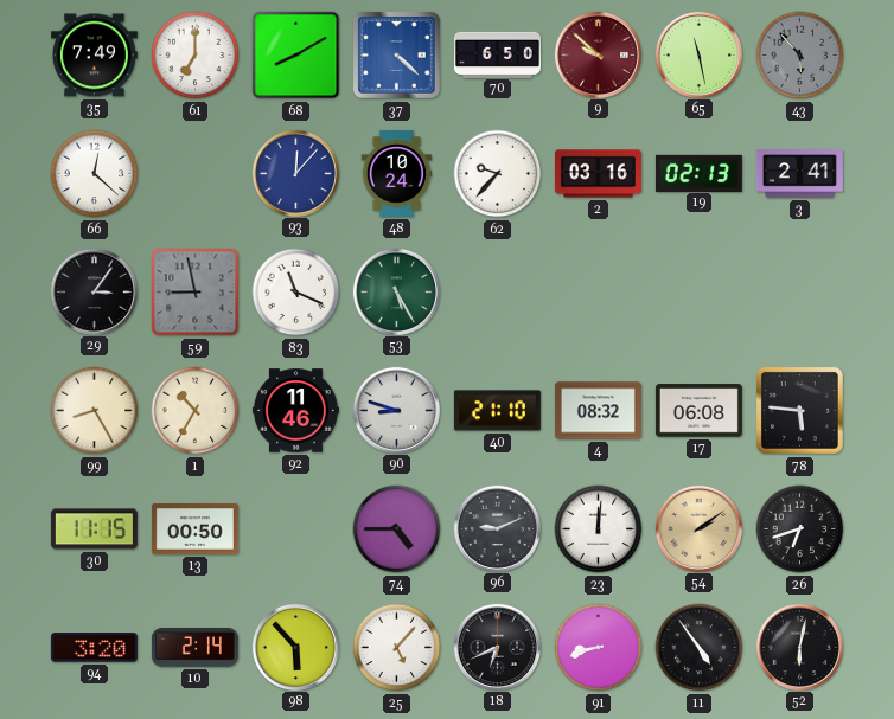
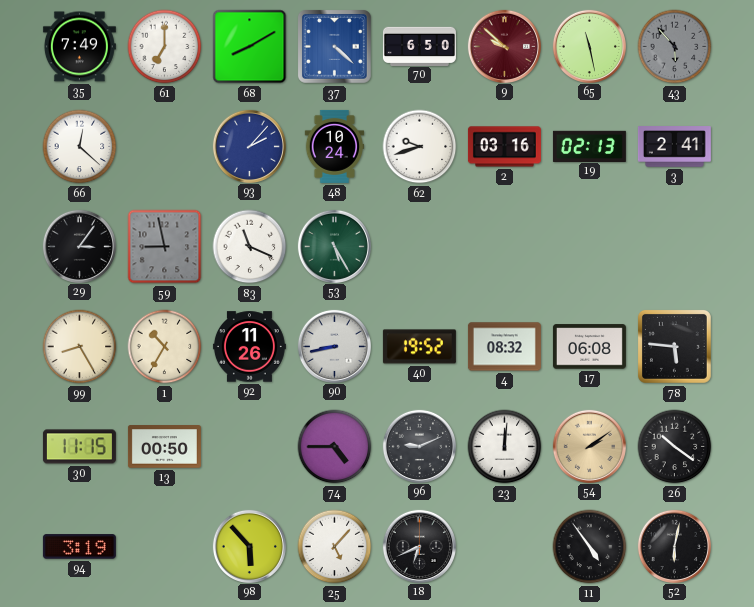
93: 12:07 -> 2:07 (249, 146)
62: 9:37 -> 9:42 (420, 147)
92: 11:46 -> 11:26 (249, 347)
90: 8:48 -> 8:43 (334, 346)
40: 21:10 -> 19:52 (419, 347)
26: 6:42 -> 10:21 (675, 447)
94: 3:20 -> 3:19 (79, 547)
10: 2:14 -> none (194, 648)
91: 8:42 -> none (599, 648)
